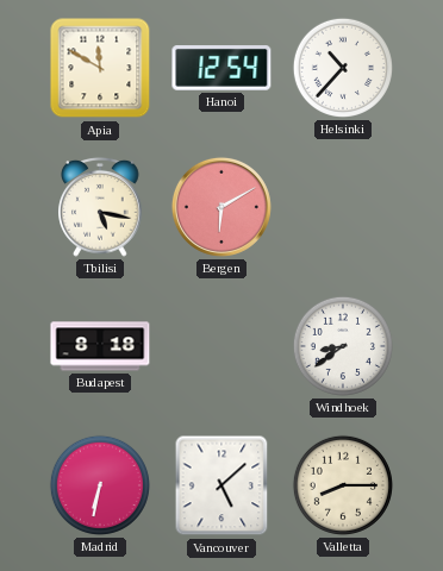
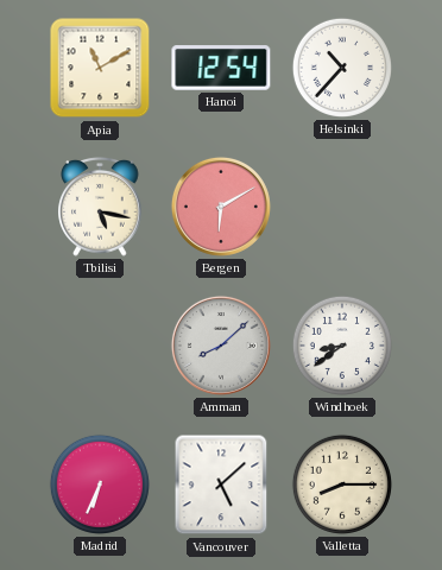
Apia: 11:50 -> 11:10 (100, 68)
Budapest: 8:18 -> none (100, 346)
Amman: none -> 8:08 (221, 346)
Madrid: 6:32 -> 6:34 (100, 484)
